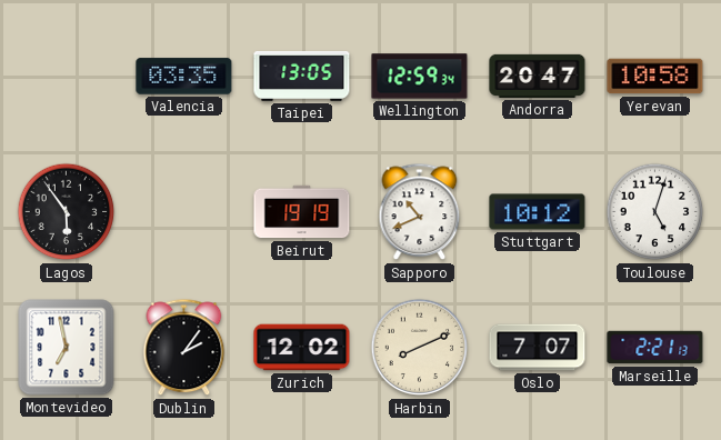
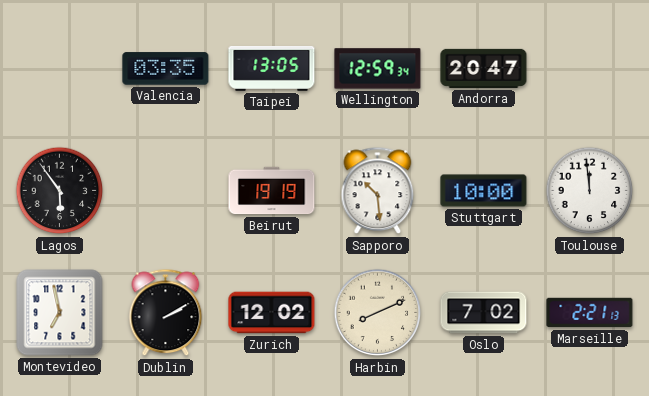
Yerevan: 10:58 -> none (655, 77)
Sapporo: 10:41 -> 10:29 (378, 191)
Stuttgart: 10:12 -> 10:00 (484, 191)
Toulouse: 5:03 -> 11:59 (590, 191)
Dublin: 2:06 -> 2:10 (166, 313)
Oslo: 7:07 -> 7:02 (484, 313)
